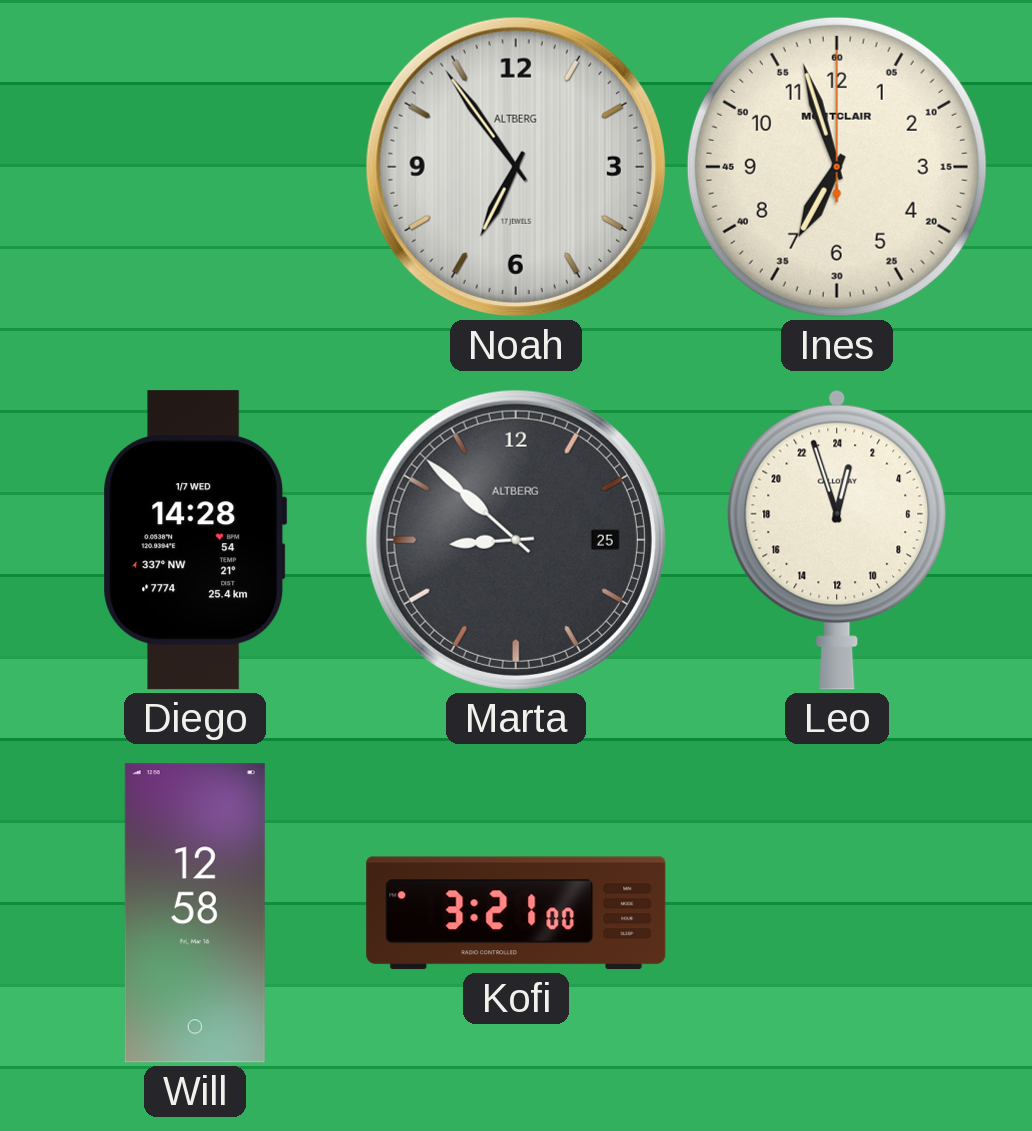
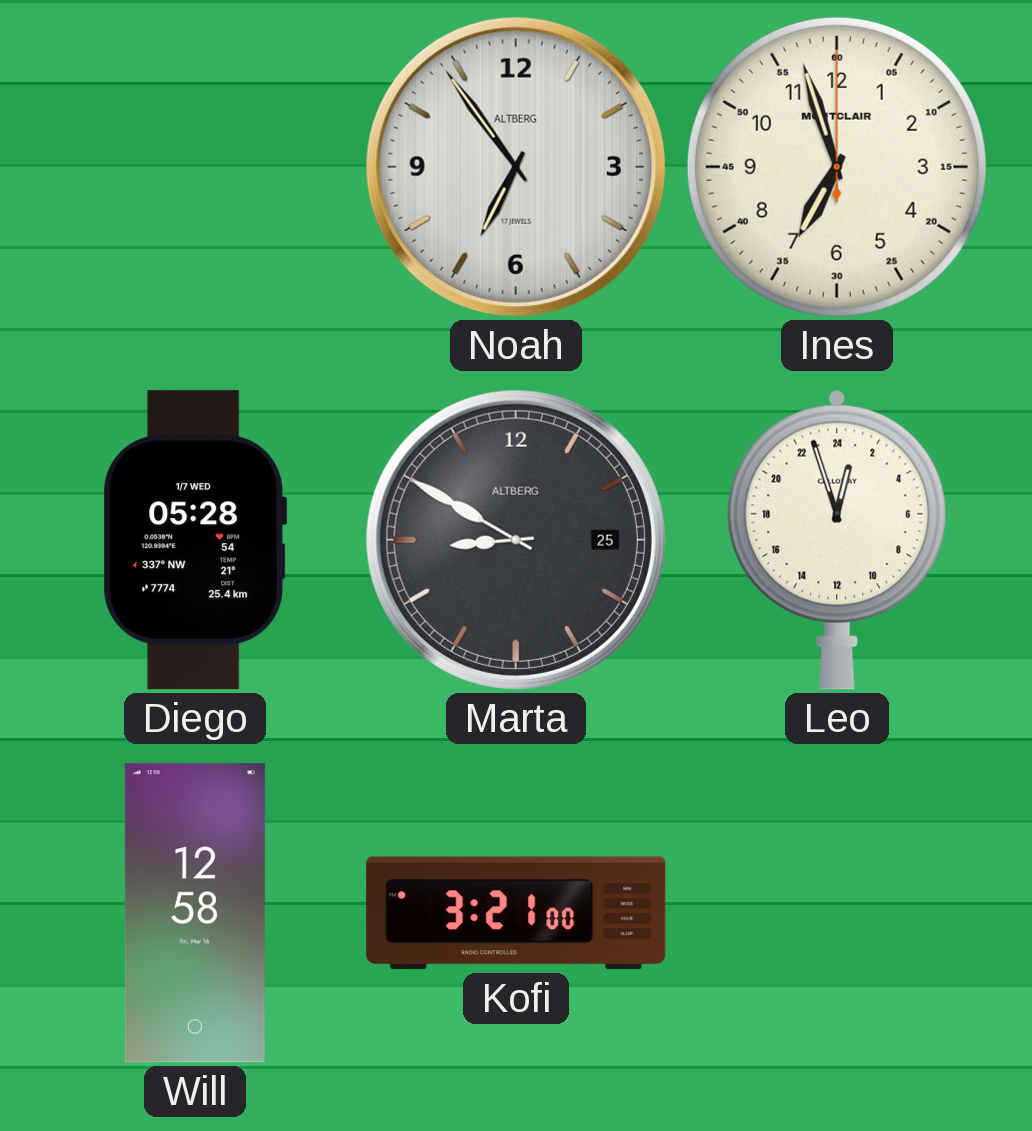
Diego: 14:28 -> 05:28 (195, 540)
Marta: 8:52 -> 8:50 (516, 540)
